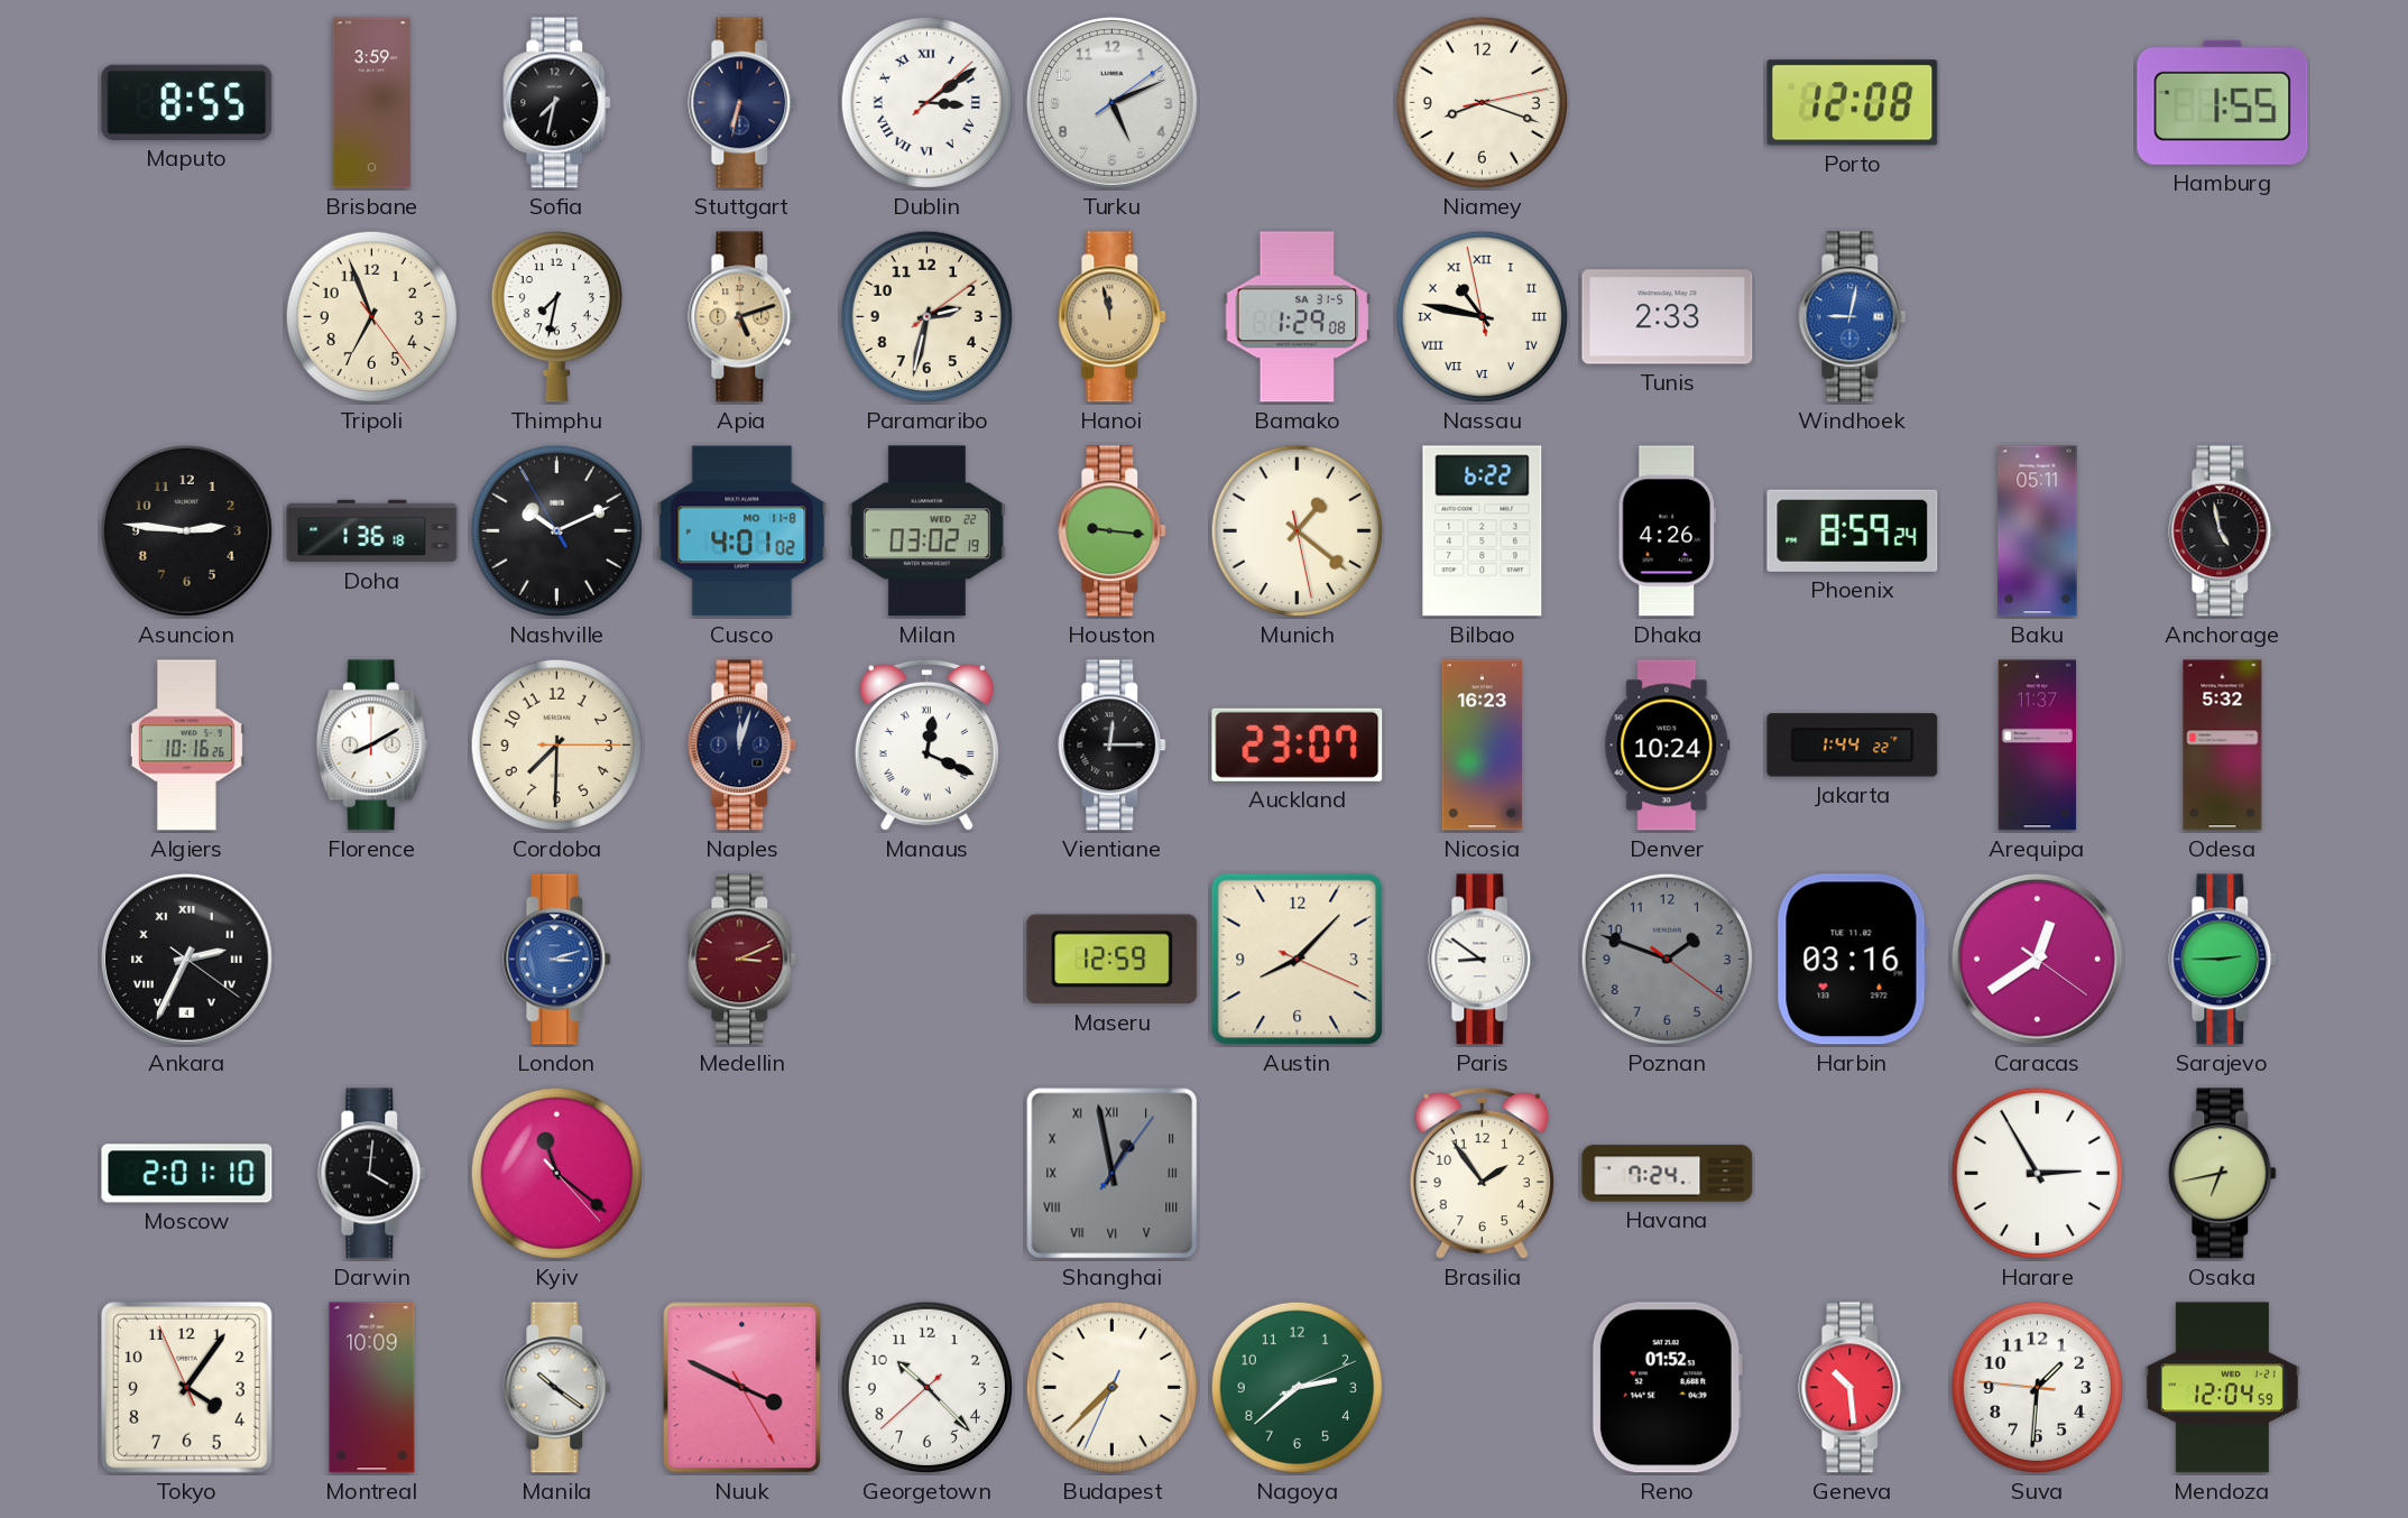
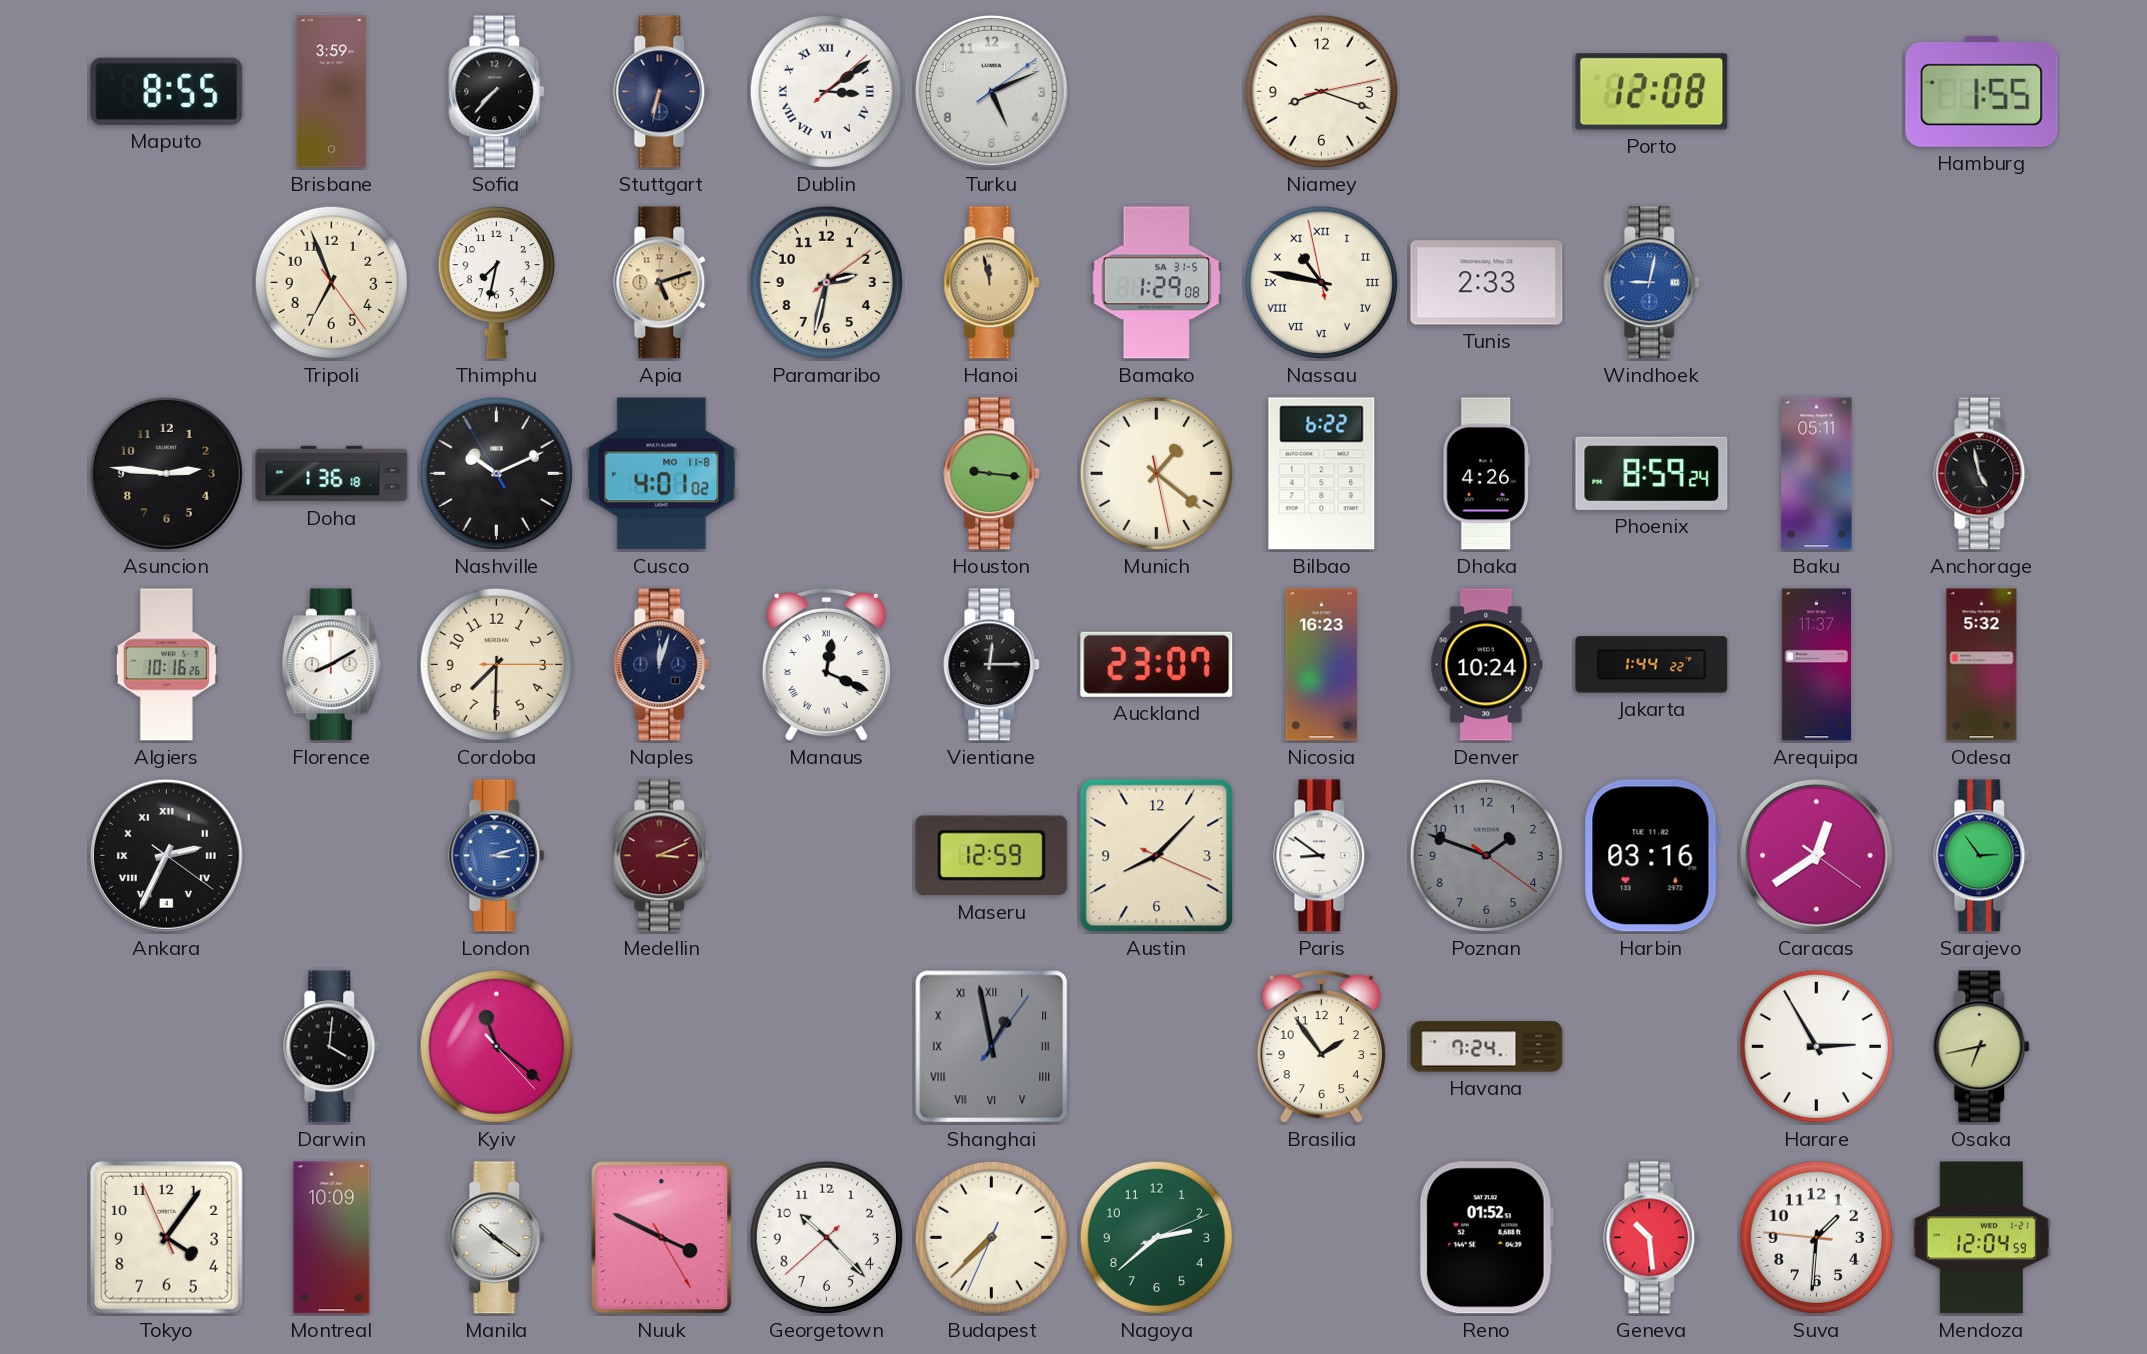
Sofia: 7:32 -> 7:37 (497, 92)
Milan: 03:02 -> none (926, 531)
Sarajevo: 2:45 -> 2:54 (1982, 856)
Moscow: 2:01 -> none (187, 1174)
